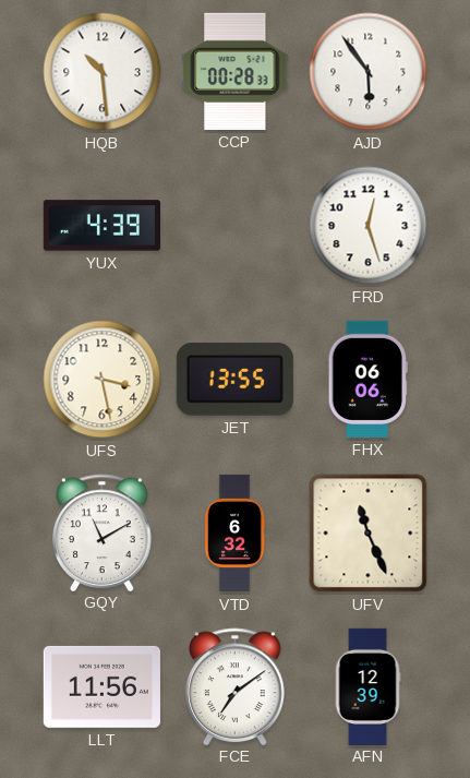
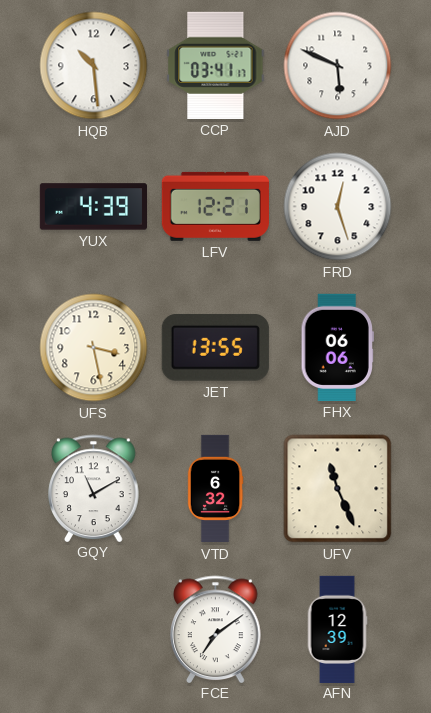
CCP: 00:28 -> 03:41 (216, 65)
AJD: 5:54 -> 5:49 (338, 66)
LFV: none -> 12:21 (215, 206)
LLT: 11:56 -> none (101, 686)
